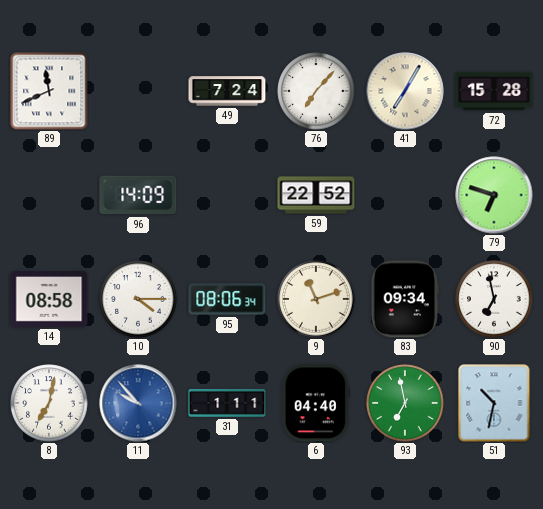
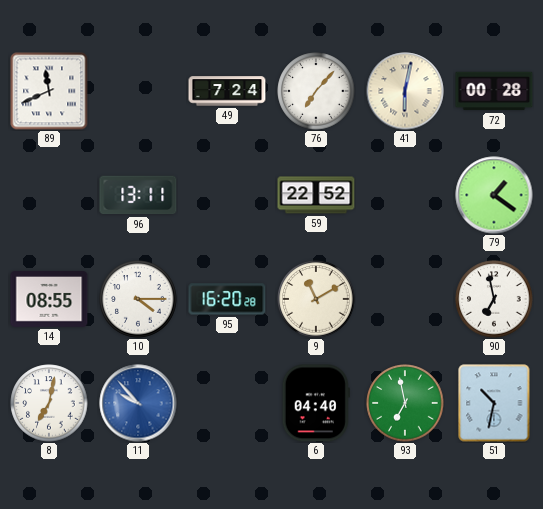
41: 7:05 -> 6:02 (405, 91)
72: 15:28 -> 00:28 (494, 91)
96: 14:09 -> 13:11 (138, 195)
79: 6:48 -> 1:21 (494, 195)
14: 08:58 -> 08:55 (49, 300)
95: 08:06 -> 16:20 (227, 299)
9: 11:12 -> 11:10 (316, 299)
83: 09:34 -> none (405, 299)
31: 1:11 -> none (227, 403)
